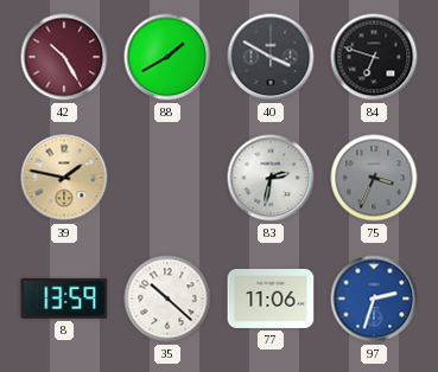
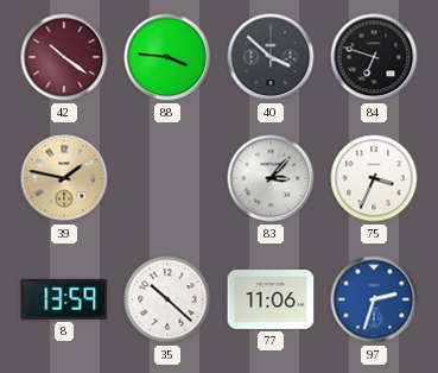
42: 10:25 -> 10:21 (64, 57)
88: 1:40 -> 3:46 (167, 57)
40: 3:50 -> 3:52 (271, 57)
83: 2:32 -> 3:07 (271, 178)
75 dial: grey -> white (374, 178)
